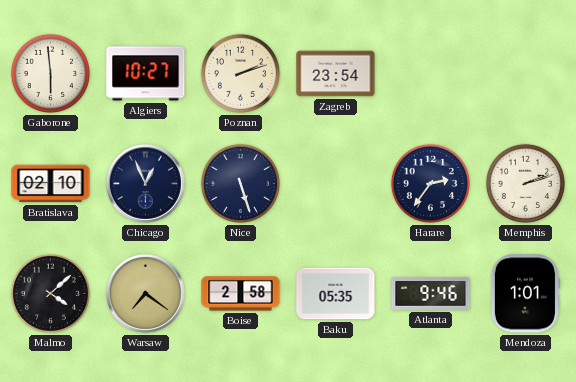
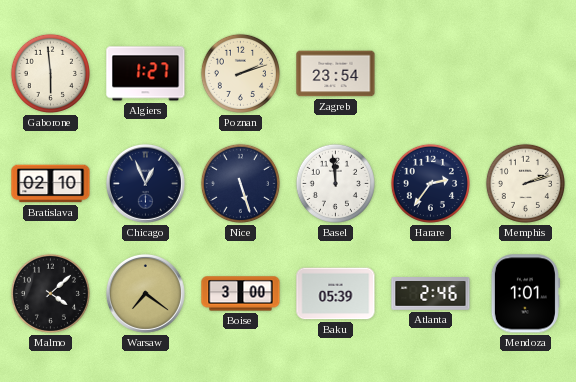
Algiers: 10:27 -> 1:27 (146, 74)
Basel: none -> 11:59 (335, 183)
Boise: 2:58 -> 3:00 (241, 294)
Baku: 05:35 -> 05:39 (336, 294)
Atlanta: 9:46 -> 2:46 (431, 294)
